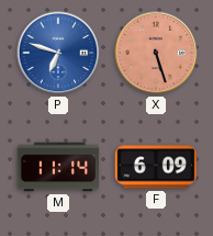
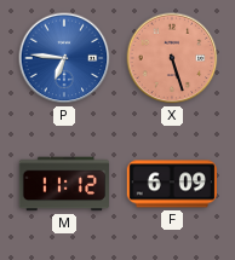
P: 6:48 -> 6:46 (64, 58)
M: 11:14 -> 11:12 (64, 184)
